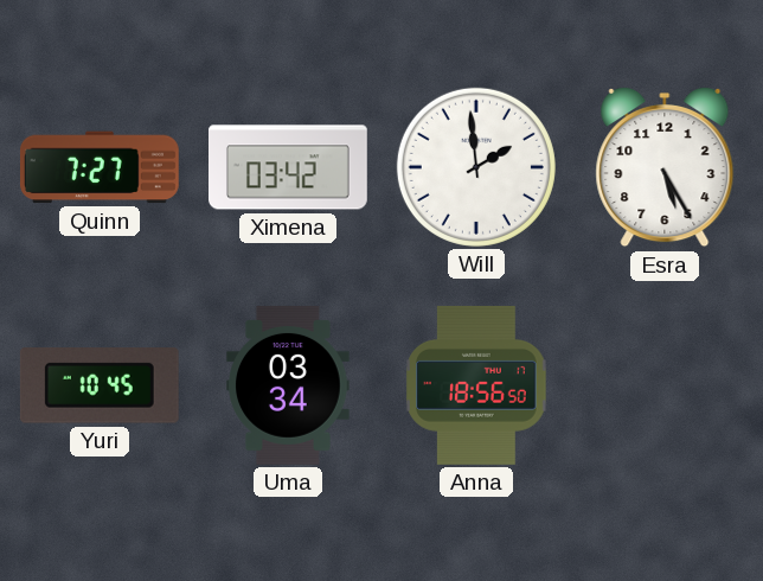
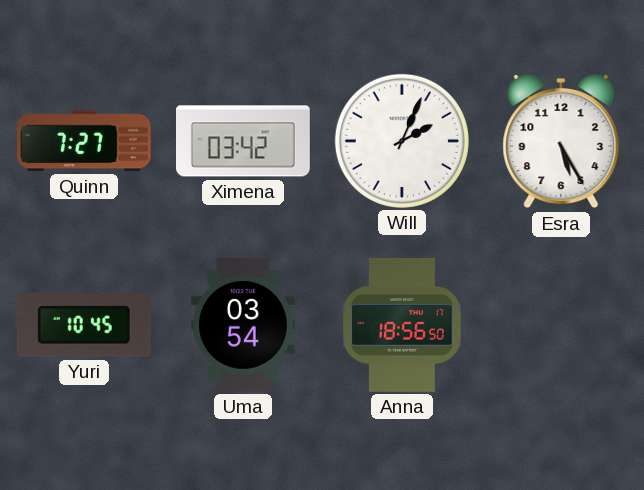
Will: 1:59 -> 2:04 (402, 141)
Uma: 03:34 -> 03:54 (243, 325)
